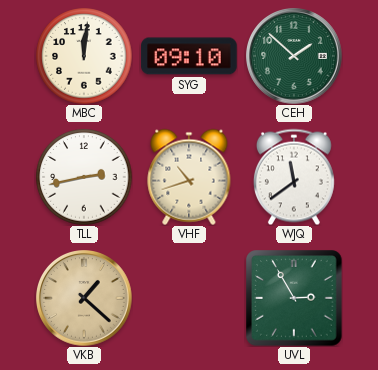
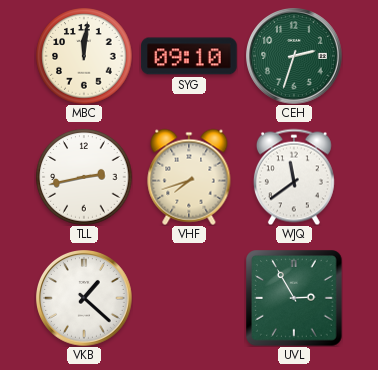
CEH: 1:52 -> 2:33 (295, 57)
VHF: 10:42 -> 7:42 (189, 177)
VKB dial: champagne -> white (85, 299)
